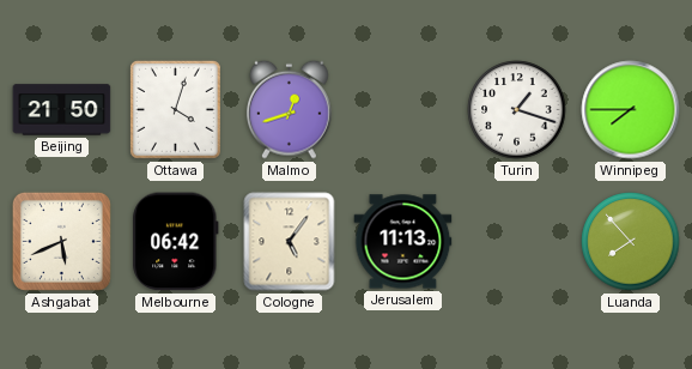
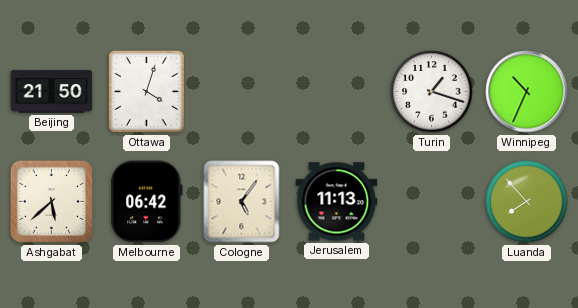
Malmo: 12:42 -> none (290, 109)
Winnipeg: 7:45 -> 10:34 (527, 92)
Ashgabat: 5:41 -> 5:38 (51, 201)
